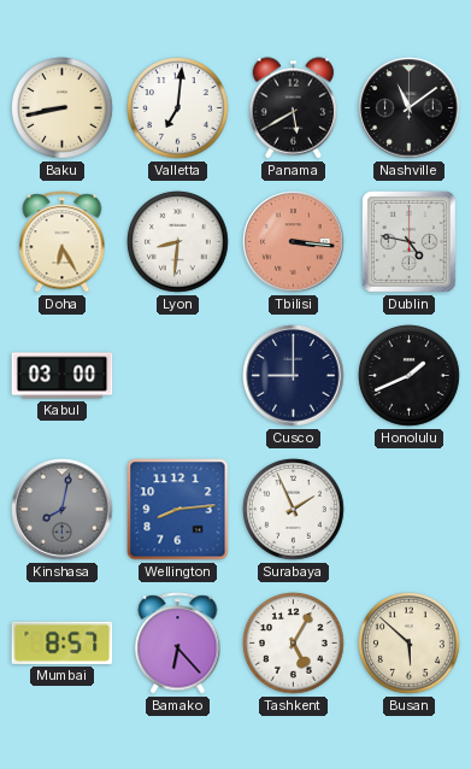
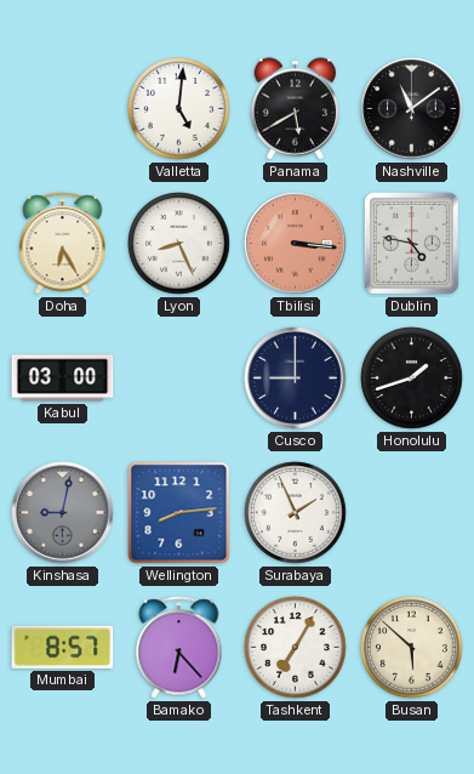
Baku: 8:43 -> none (63, 108)
Valletta: 7:01 -> 5:01 (179, 109)
Lyon: 8:31 -> 8:26 (179, 244)
Honolulu: 1:41 -> 1:42 (412, 379)
Kinshasa: 8:02 -> 9:02 (63, 513)
Tashkent: 5:05 -> 7:05 (296, 648)
